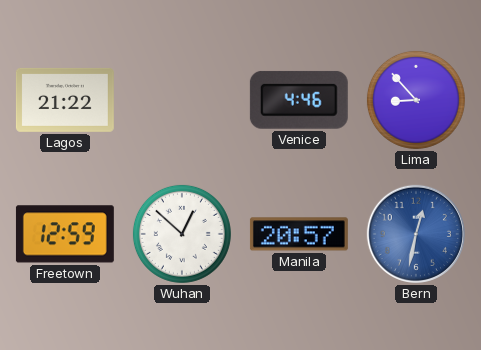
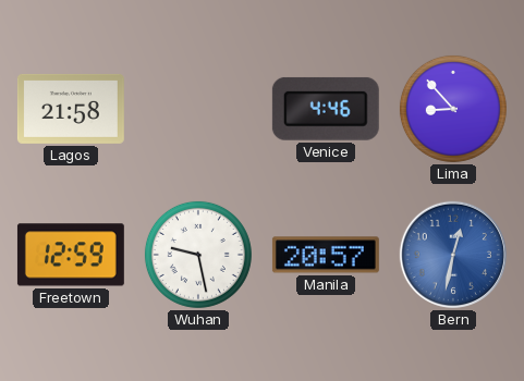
Lagos: 21:22 -> 21:58 (71, 109)
Wuhan: 12:52 -> 9:28 (198, 255)
